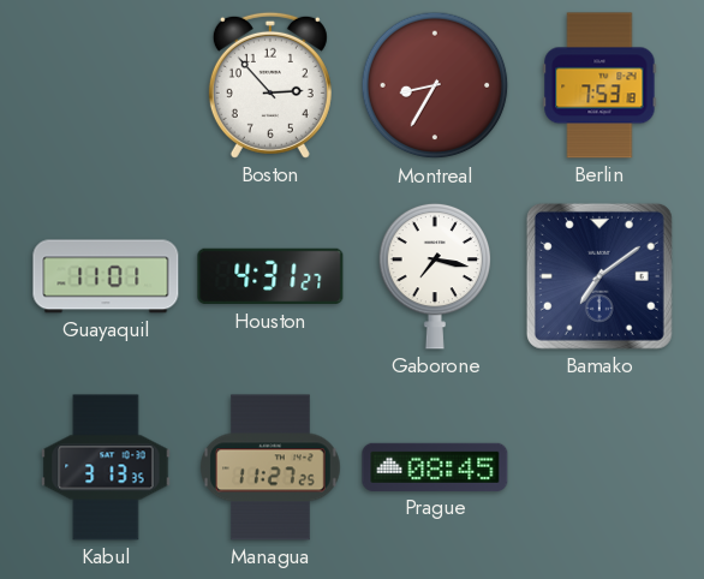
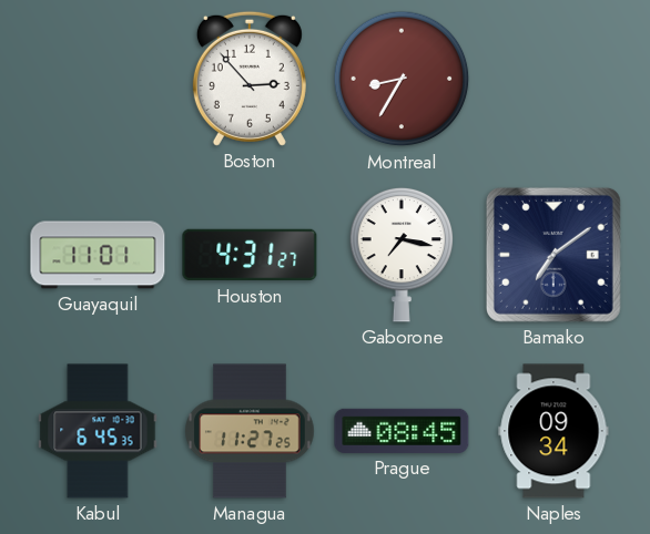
Berlin: 7:53 -> none (599, 85)
Kabul: 3:13 -> 6:45 (98, 431)
Naples: none -> 09:34 (553, 431)
